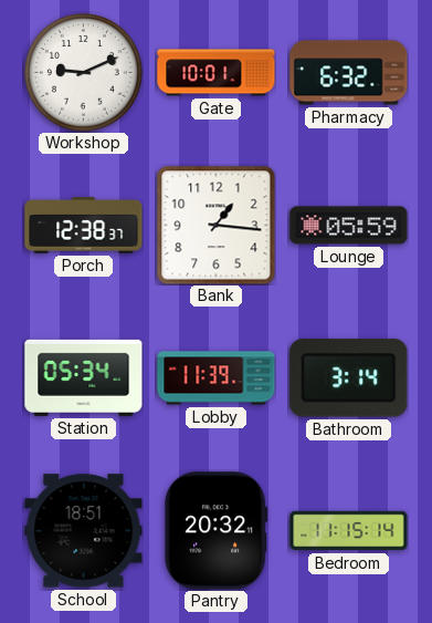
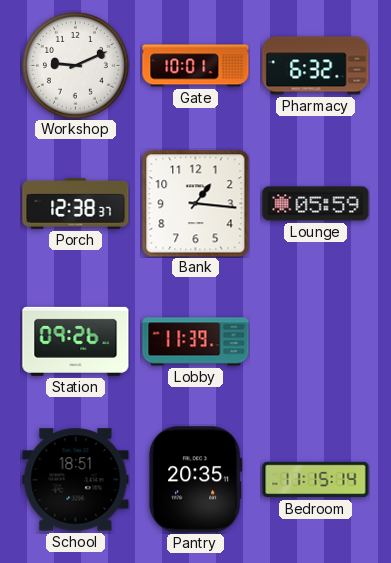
Station: 05:34 -> 09:26 (76, 341)
Bathroom: 3:14 -> none (349, 378)
Pantry: 20:32 -> 20:35 (196, 480)
